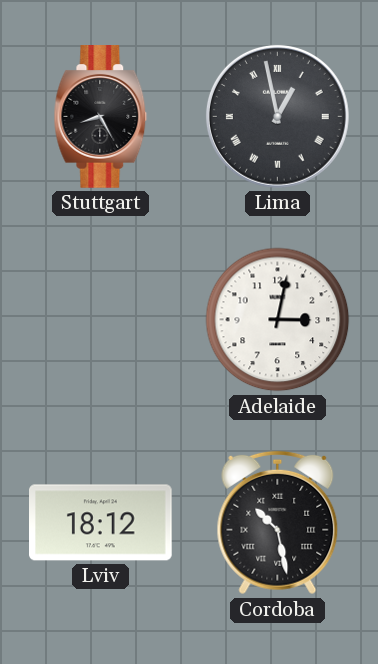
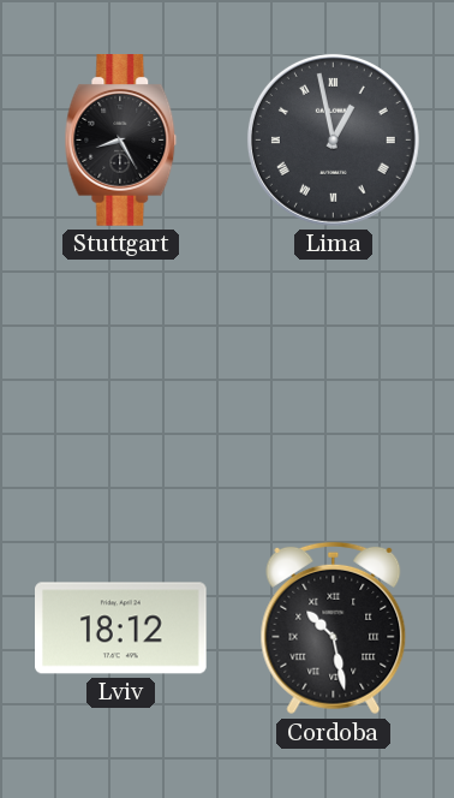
Adelaide: 3:02 -> none (278, 320)
